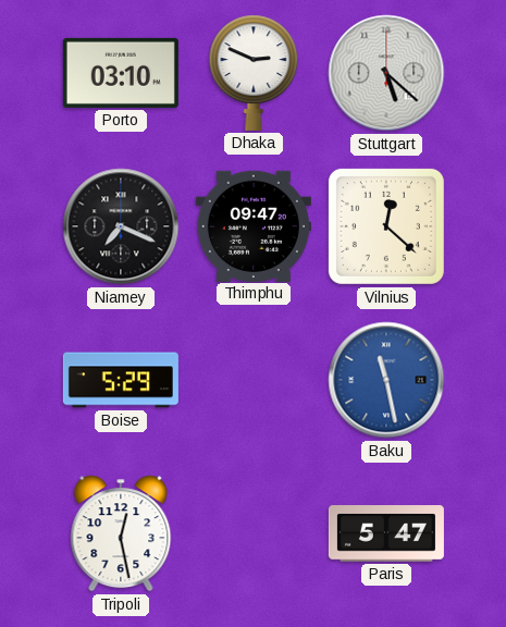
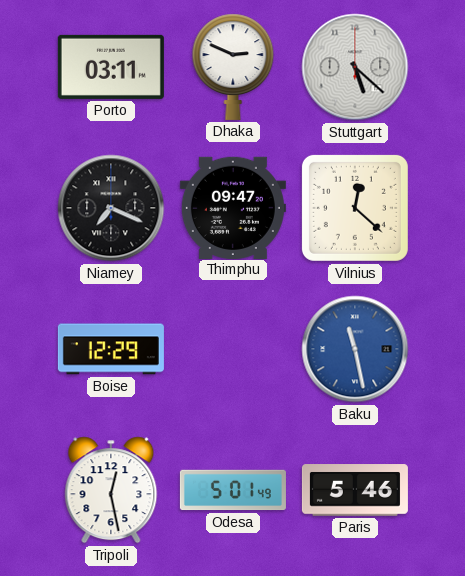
Porto: 03:10 -> 03:11 (111, 67)
Boise: 5:29 -> 12:29 (111, 349)
Odesa: none -> 5:01 (233, 490)
Paris: 5:47 -> 5:46 (355, 490)
